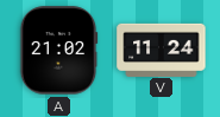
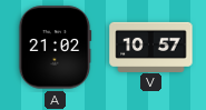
V: 11:24 -> 10:57 (151, 47)
